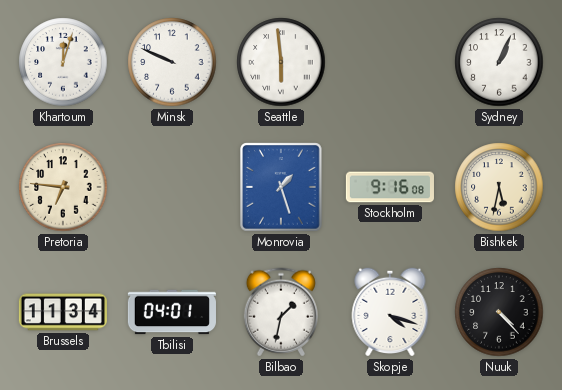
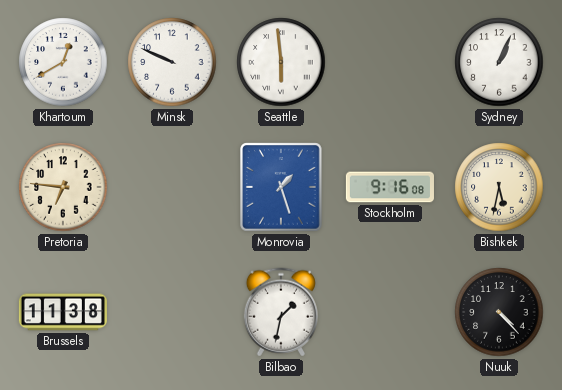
Khartoum: 12:03 -> 12:40 (63, 62)
Brussels: 11:34 -> 11:38 (63, 312)
Tbilisi: 04:01 -> none (172, 312)
Skopje: 4:18 -> none (390, 312)
